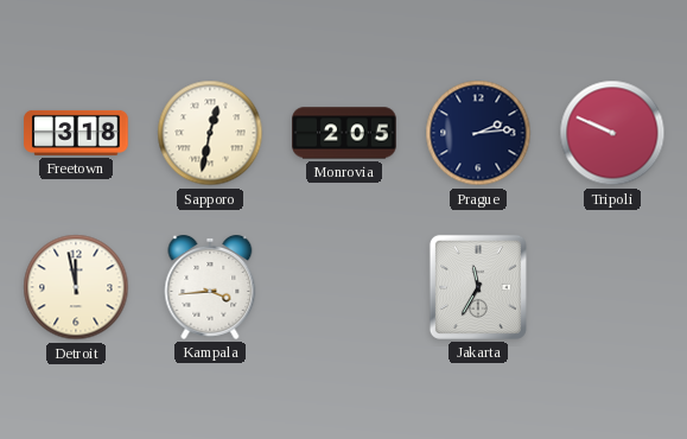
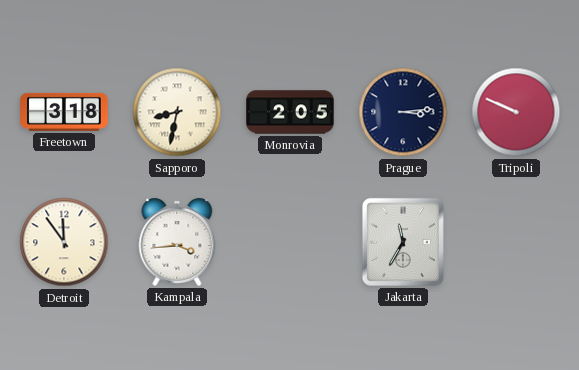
Sapporo: 12:32 -> 8:32 (177, 112)
Prague: 2:14 -> 3:14 (403, 112)
Detroit: 11:58 -> 11:54 (64, 242)
